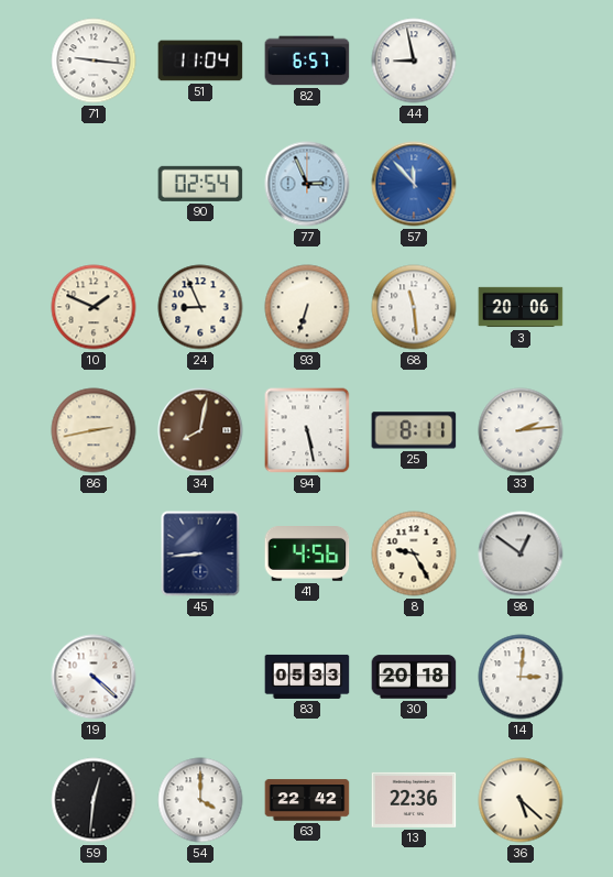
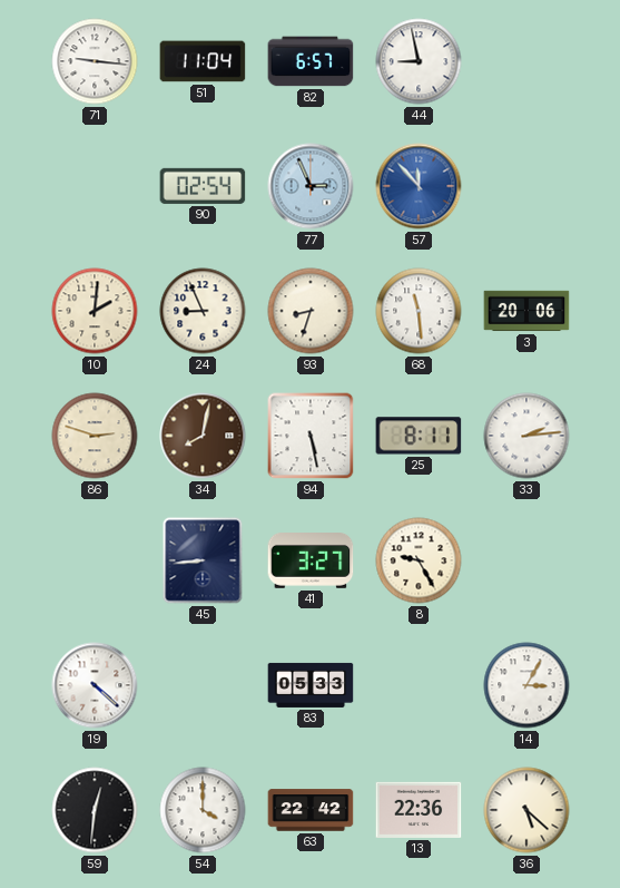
10: 1:49 -> 2:01 (95, 311)
93: 6:33 -> 8:33 (311, 311)
86: 2:43 -> 2:48 (95, 436)
41: 4:56 -> 3:27 (311, 562)
98: 12:51 -> none (521, 553)
30: 20:18 -> none (414, 677)
14: 3:01 -> 3:05 (526, 685)
